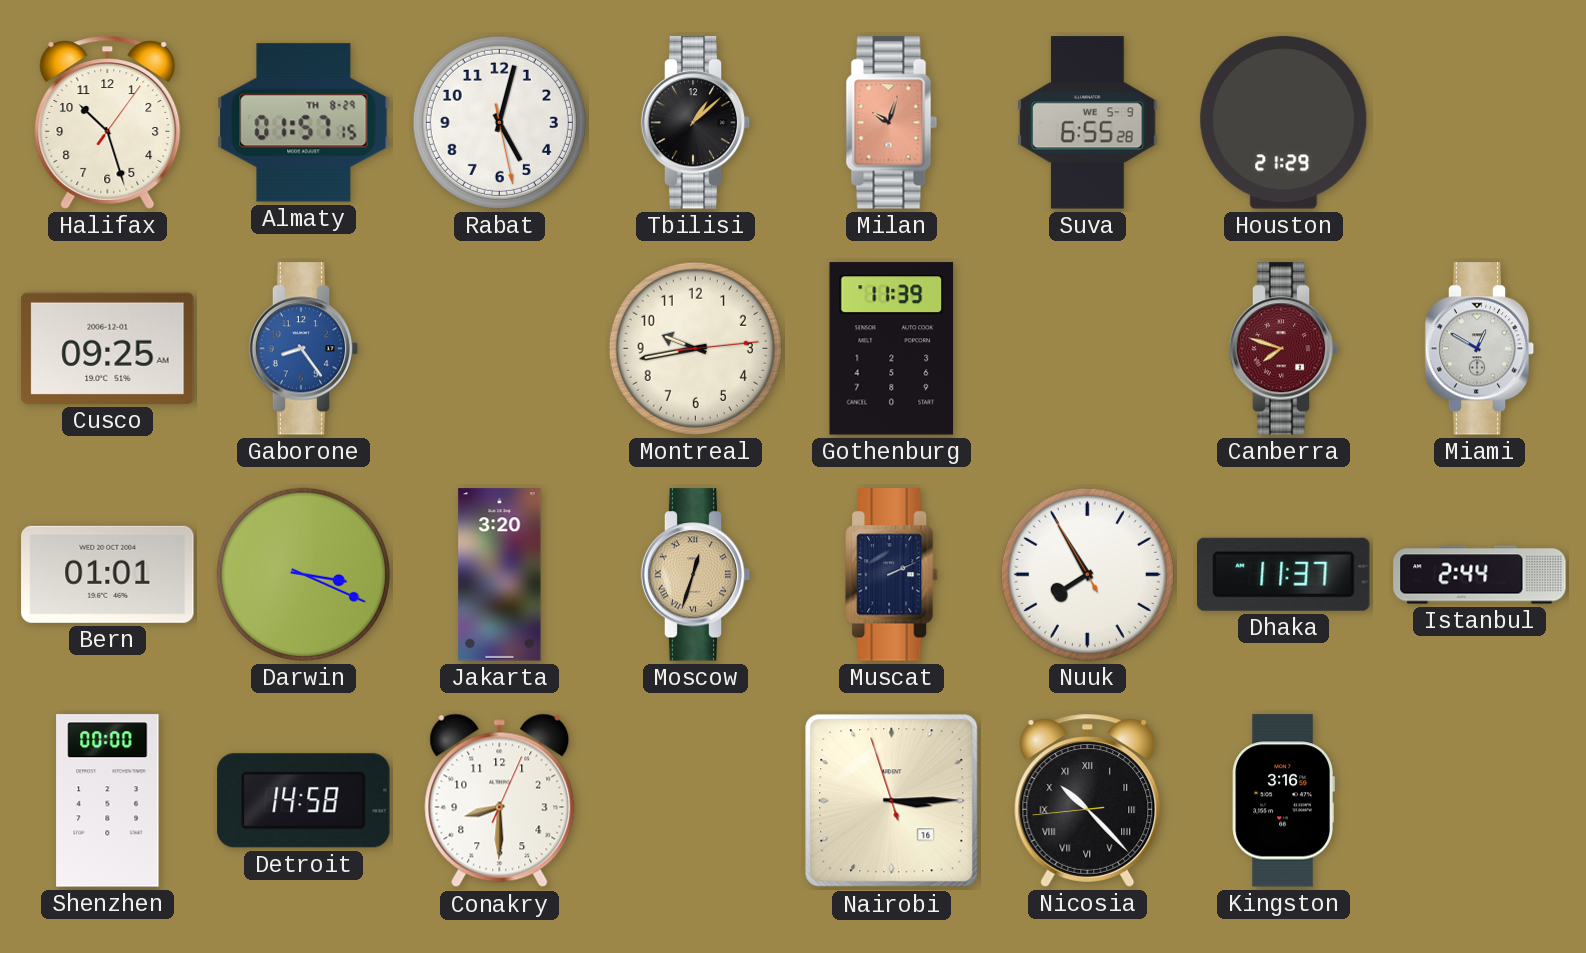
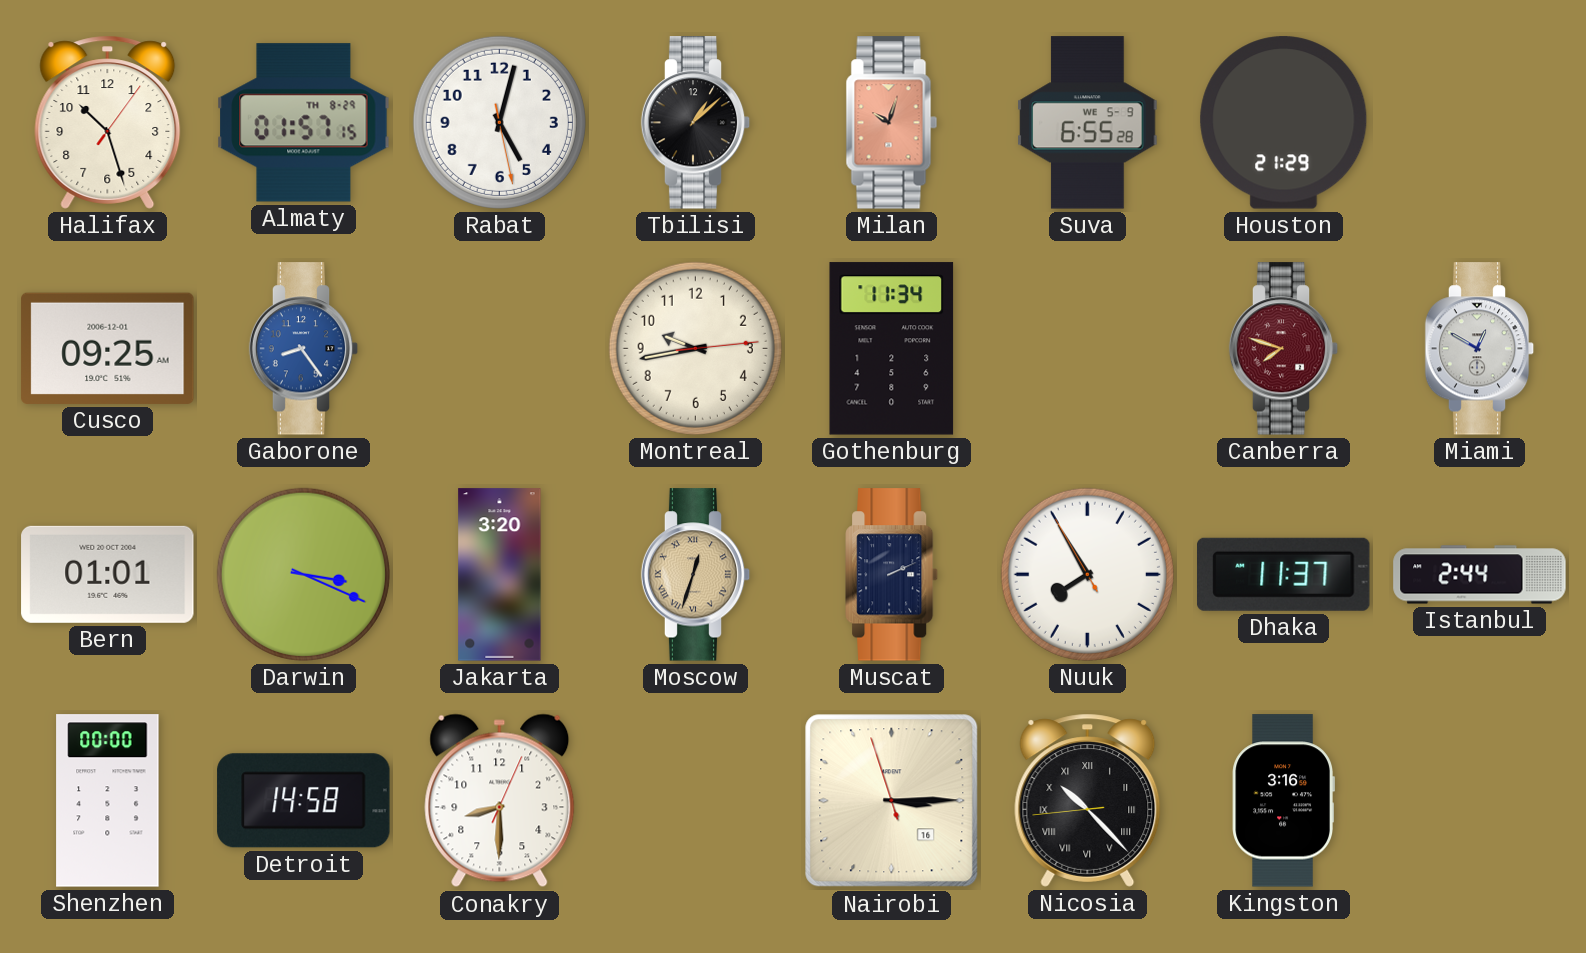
Gothenburg: 11:39 -> 11:34 (892, 349)
